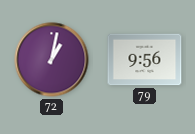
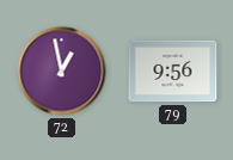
72: 1:02 -> 12:58 (62, 72)
